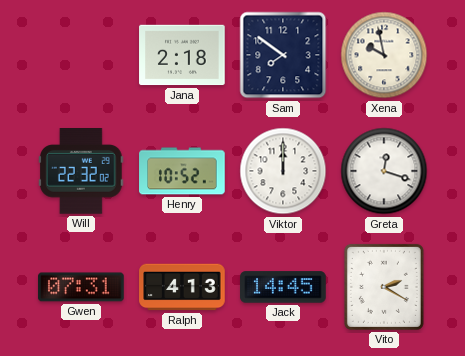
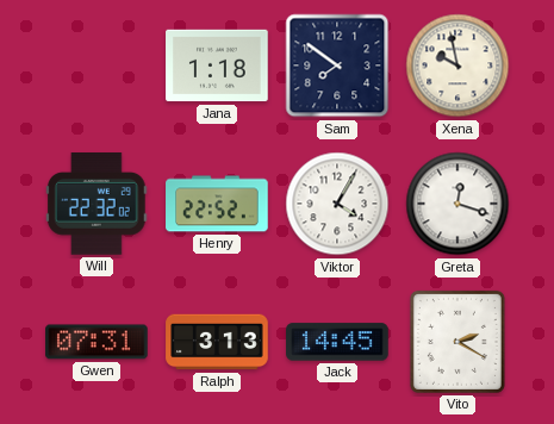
Jana: 2:18 -> 1:18 (217, 66)
Henry: 10:52 -> 22:52 (217, 204)
Viktor: 12:00 -> 4:05 (337, 204)
Ralph: 4:13 -> 3:13 (217, 342)
